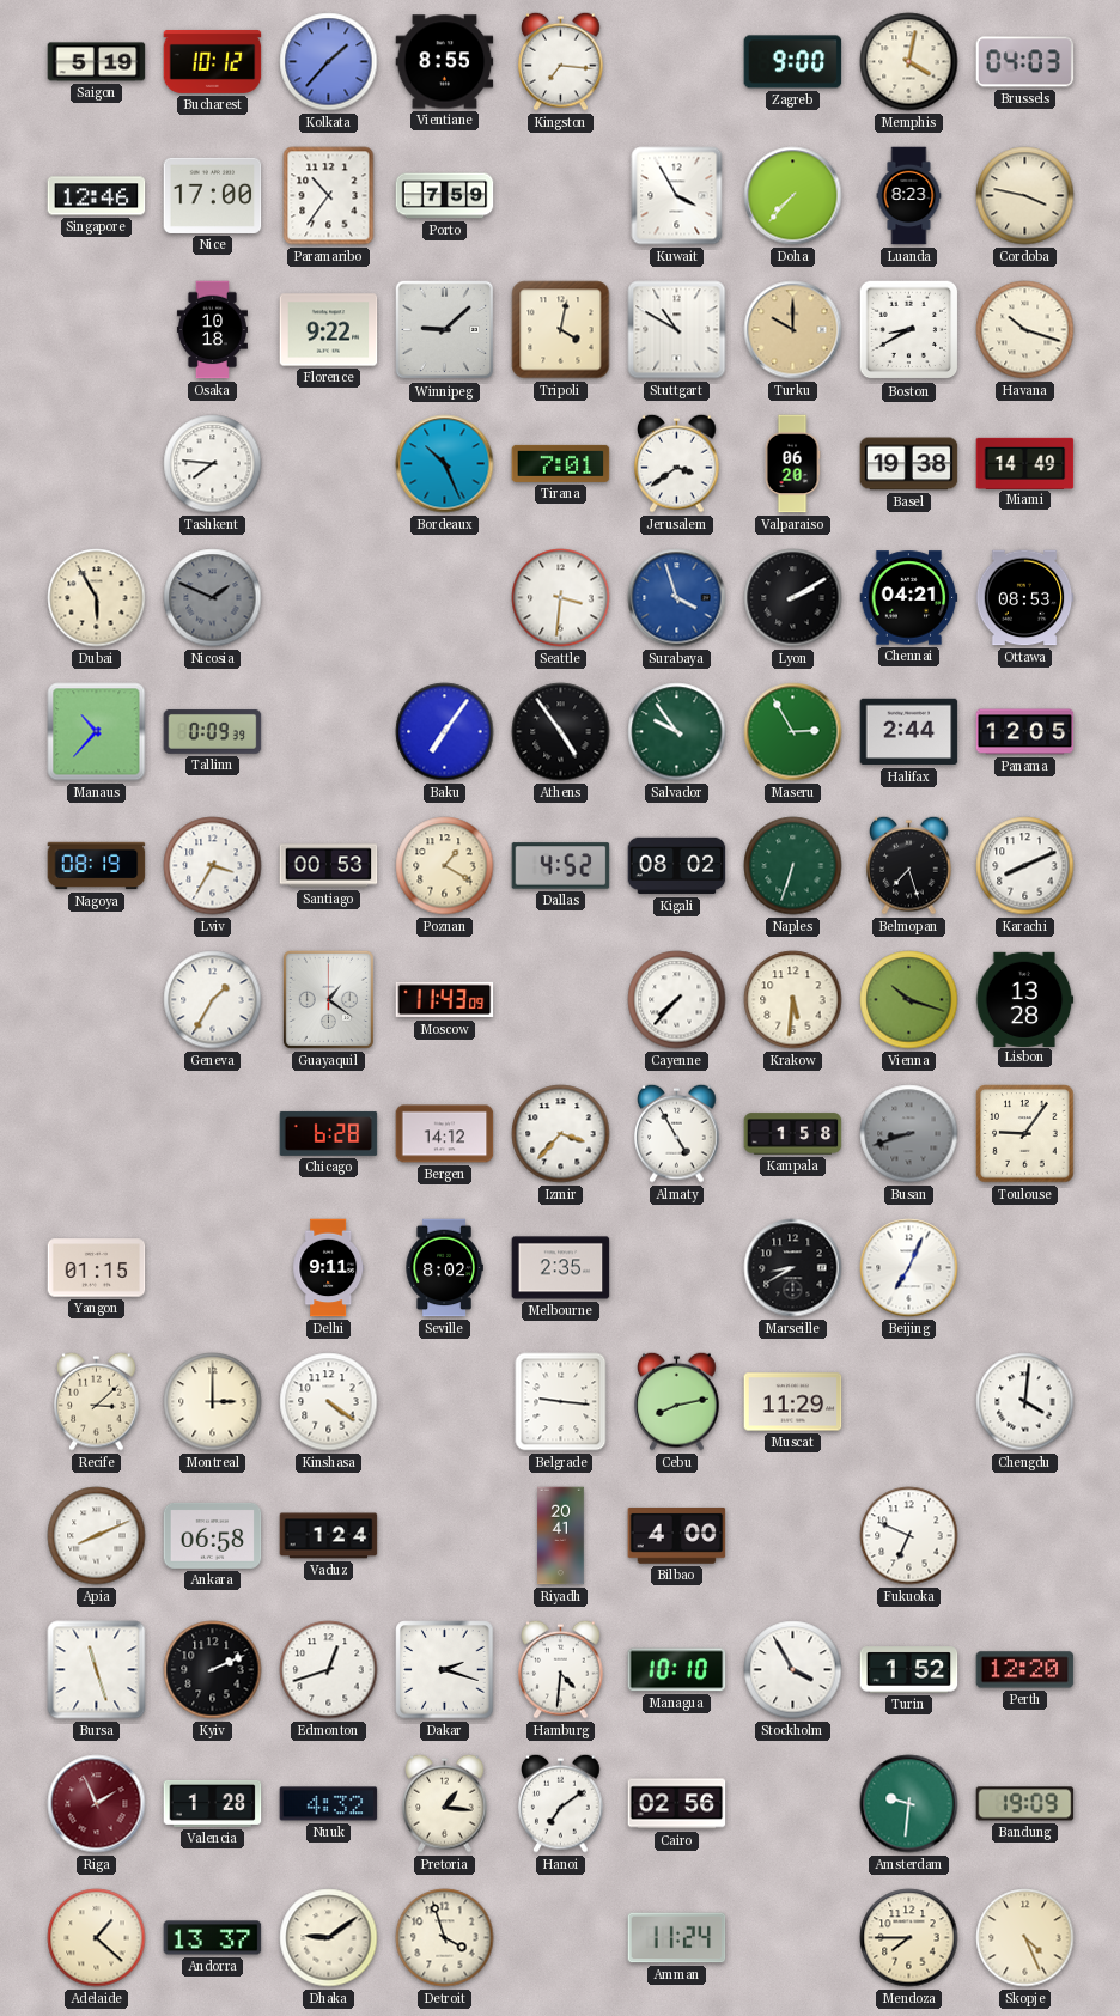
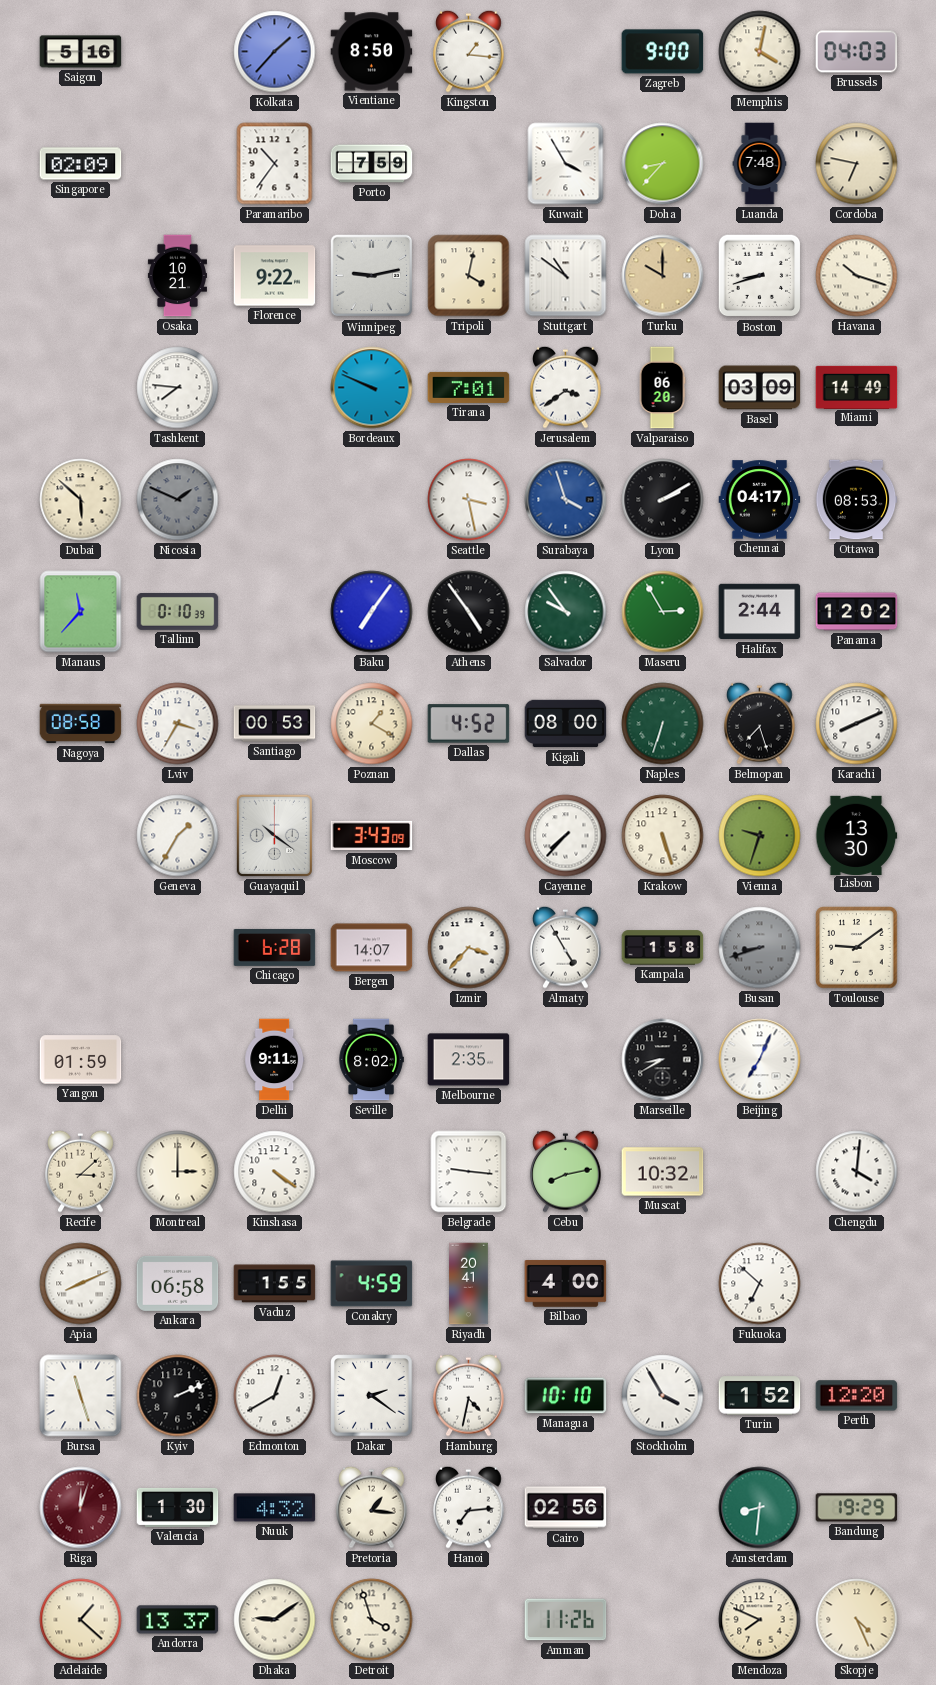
Saigon: 5:19 -> 5:16 (81, 52)
Bucharest: 10:12 -> none (213, 61)
Vientiane: 8:55 -> 8:50 (372, 52)
Kingston: 7:16 -> 1:16 (469, 51)
Singapore: 12:46 -> 02:09 (81, 164)
Nice: 17:00 -> none (213, 195)
Doha: 7:37 -> 8:37 (663, 164)
Luanda: 8:23 -> 7:48 (760, 164)
Cordoba: 3:47 -> 6:47 (857, 164)
Osaka: 10:18 -> 10:21 (177, 276)
Winnipeg: 9:08 -> 9:13 (372, 276)
Stuttgart: 10:50 -> 10:51 (566, 276)
Boston: 8:40 -> 8:42 (760, 276)
Bordeaux: 10:26 -> 9:49 (372, 388)
Basel: 19:38 -> 03:09 (760, 388)
Dubai: 5:55 -> 5:52 (81, 500)
Seattle: 3:31 -> 3:28 (469, 500)
Chennai: 04:21 -> 04:17 (760, 500)
Manaus: 10:37 -> 11:37 (81, 612)
Tallinn: 0:09 -> 0:10 (178, 611)
Panama: 12:05 -> 12:02 (857, 612)
Nagoya: 08:19 -> 08:58 (81, 724)
Kigali: 08:02 -> 08:00 (566, 724)
Guayaquil: 1:21 -> 10:21 (274, 835)
Moscow: 11:43 -> 3:43 (372, 836)
Krakow: 5:31 -> 5:27 (663, 836)
Vienna: 10:18 -> 9:33 (760, 836)
Lisbon: 13:28 -> 13:30 (857, 835)
Bergen: 14:12 -> 14:07 (372, 948)
Toulouse: 9:06 -> 9:09 (857, 948)
Yangon: 01:15 -> 01:59 (81, 1060)
Muscat: 11:29 -> 10:32 (663, 1172)
Vaduz: 1:24 -> 1:55 (275, 1284)
Conakry: none -> 4:59 (372, 1284)
Fukuoka: 6:49 -> 6:52 (760, 1284)
Edmonton: 12:42 -> 12:40 (275, 1396)
Dakar: 2:18 -> 2:21 (372, 1396)
Hamburg: 4:31 -> 4:32 (469, 1395)
Riga: 1:56 -> 12:03 (81, 1508)
Valencia: 1:28 -> 1:30 (178, 1507)
Hanoi: 7:09 -> 7:14 (469, 1507)
Amsterdam: 9:31 -> 8:31 (760, 1508)
Bandung: 19:09 -> 19:29 (857, 1508)
Amman: 11:24 -> 11:26 (566, 1620)
Mendoza: 7:45 -> 7:49 (760, 1620)
